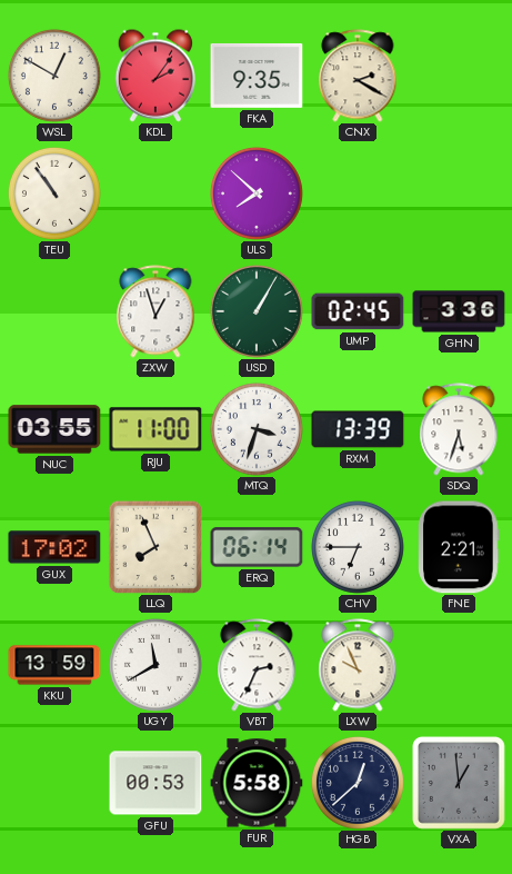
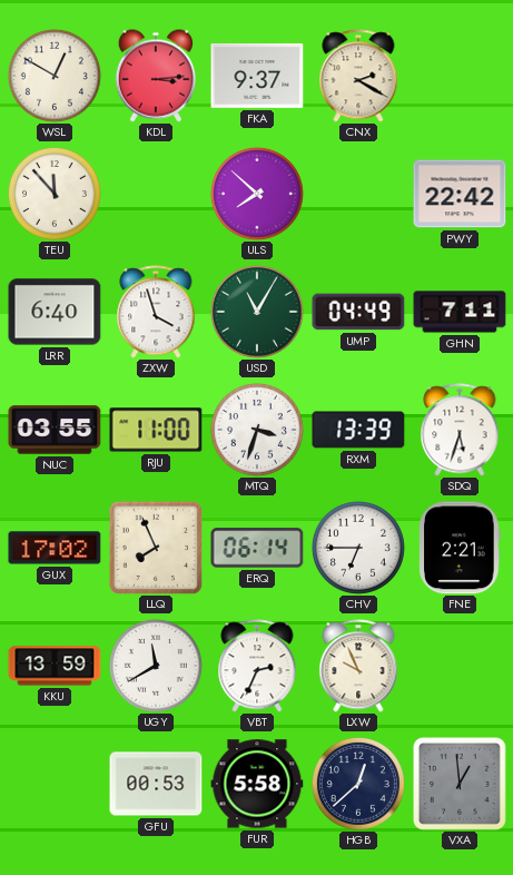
KDL: 2:06 -> 3:14 (155, 76)
FKA: 9:35 -> 9:37 (257, 76)
TEU: 10:54 -> 11:53 (55, 194)
PWY: none -> 22:42 (460, 194)
LRR: none -> 6:40 (55, 312)
ZXW: 12:57 -> 3:57 (156, 312)
USD: 1:05 -> 11:05 (257, 312)
UMP: 02:45 -> 04:49 (358, 312)
GHN: 3:36 -> 7:11 (460, 312)
